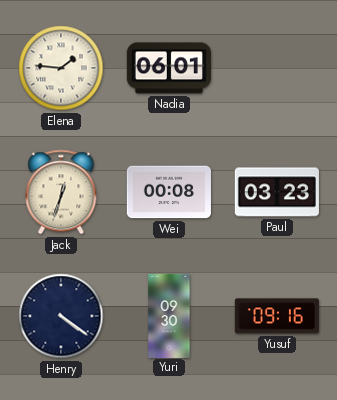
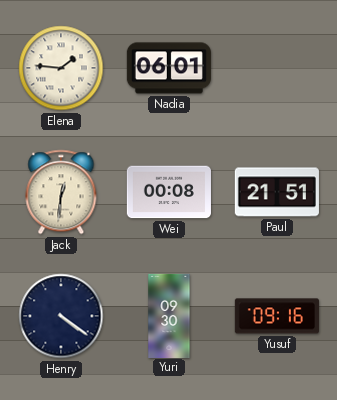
Jack: 12:33 -> 12:31 (61, 192)
Paul: 03:23 -> 21:51 (277, 192)
